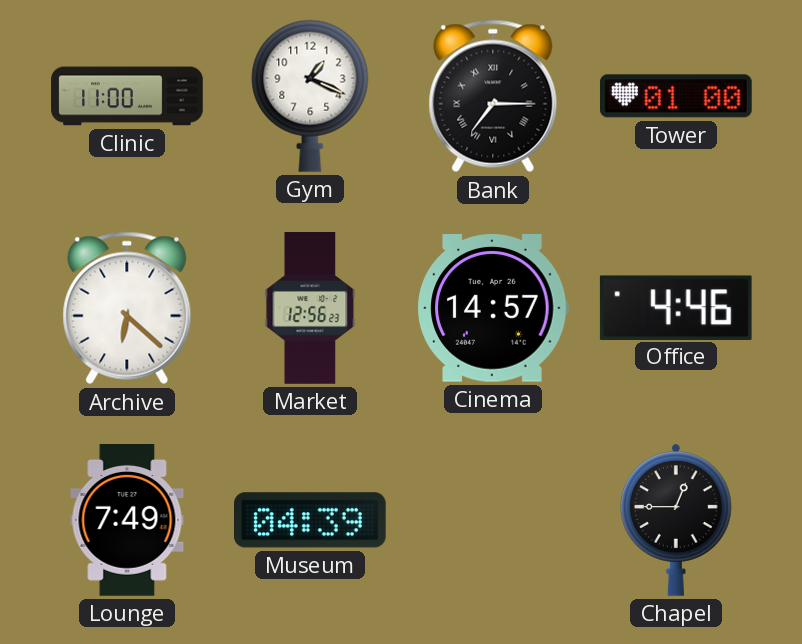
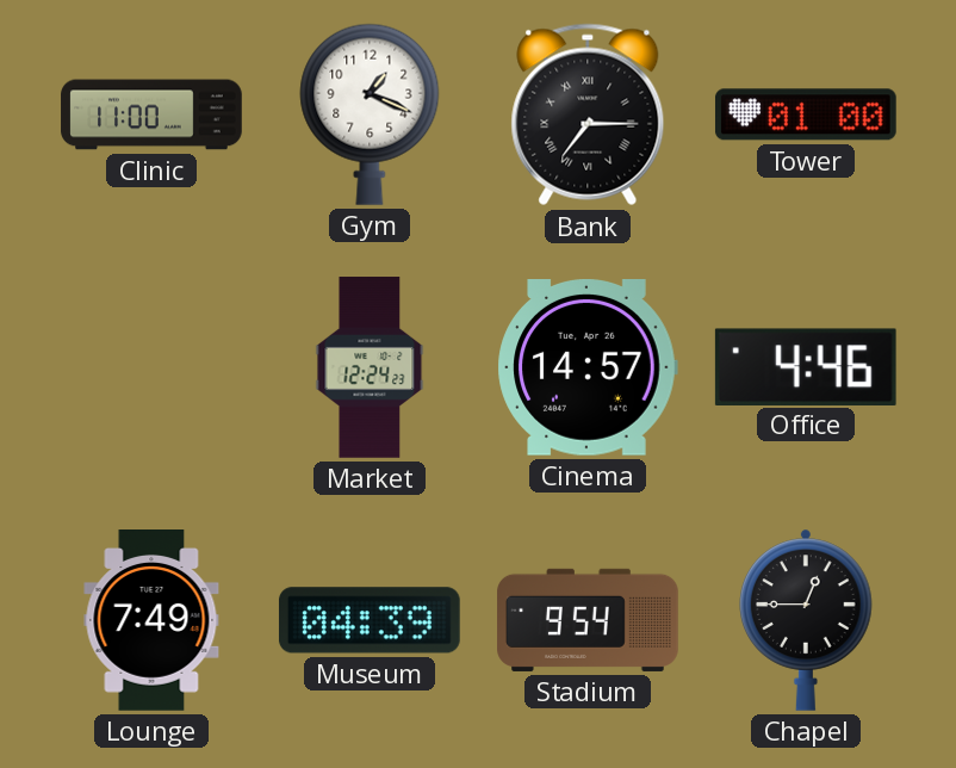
Archive: 6:22 -> none (127, 308)
Market: 12:56 -> 12:24 (370, 367)
Stadium: none -> 9:54 (588, 620)
